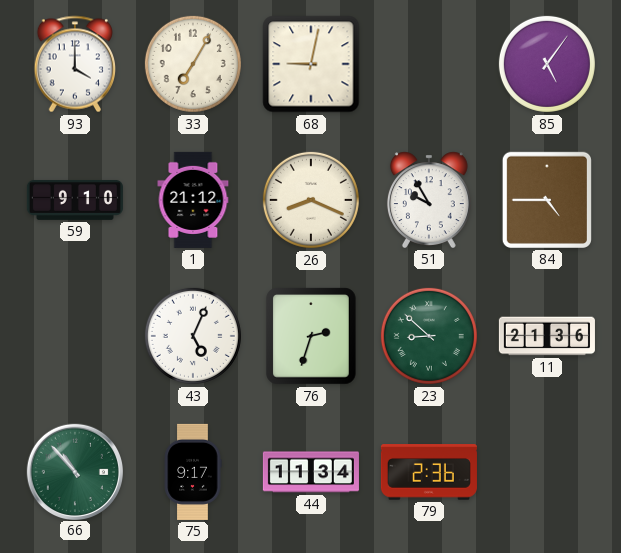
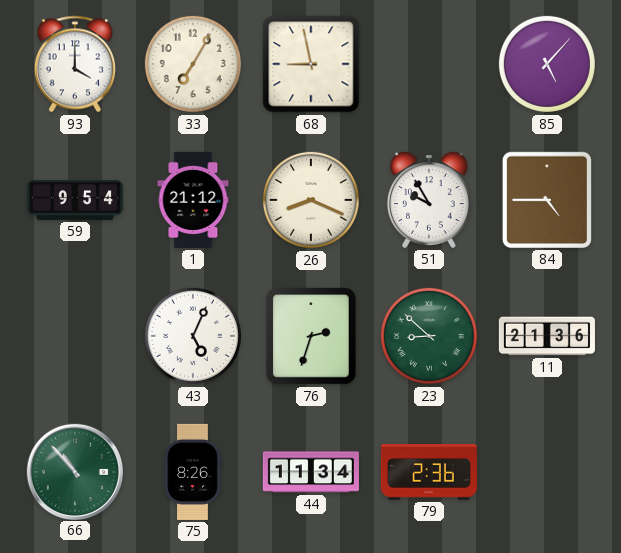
68: 9:02 -> 8:58 (311, 64)
85: 5:06 -> 5:07 (547, 64)
59: 9:10 -> 9:54 (75, 200)
75: 9:17 -> 8:26 (193, 472)
